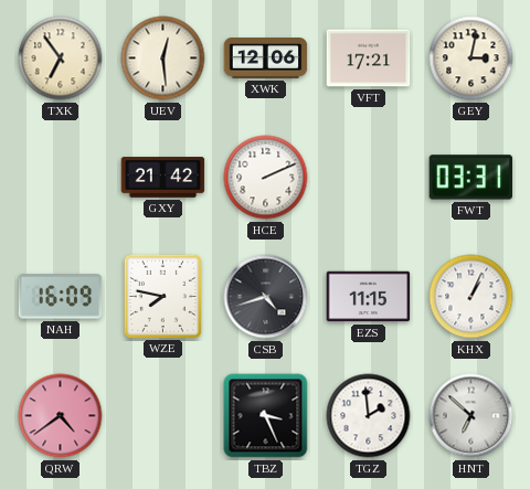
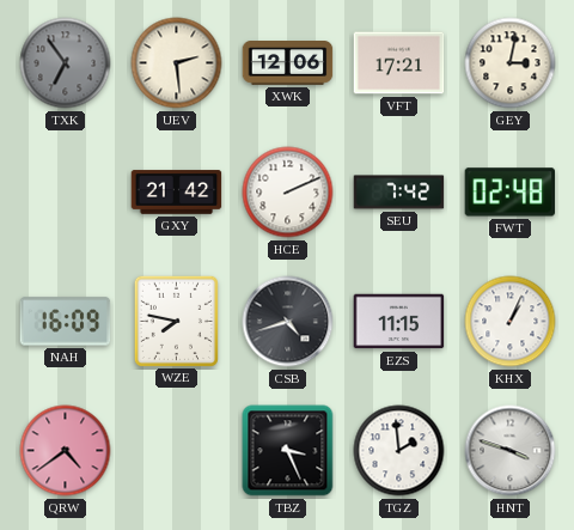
TXK dial: cream -> grey (66, 63)
UEV: 12:29 -> 2:29 (177, 63)
SEU: none -> 7:42 (399, 193)
FWT: 03:31 -> 02:48 (511, 193)
HNT: 6:52 -> 3:48 (511, 451)
